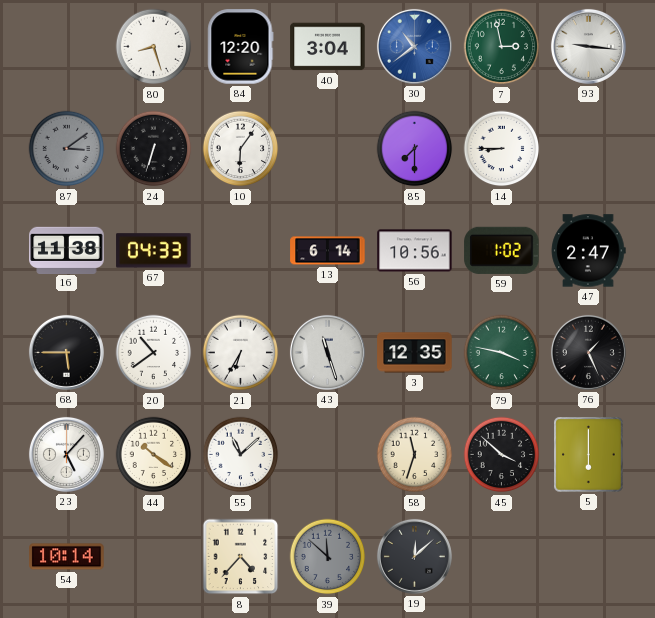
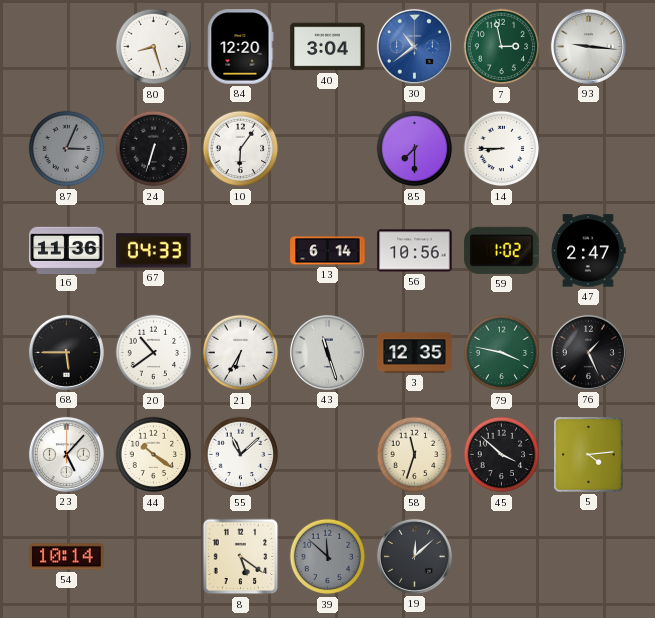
87: 3:09 -> 3:04 (67, 149)
16: 11:38 -> 11:36 (67, 250)
5: 6:00 -> 4:14 (589, 455)
8: 4:37 -> 5:21 (241, 557)
